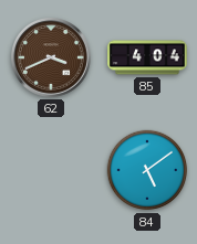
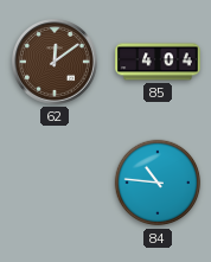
62: 3:41 -> 12:09 (56, 63)
84: 5:09 -> 10:46 (158, 183)
